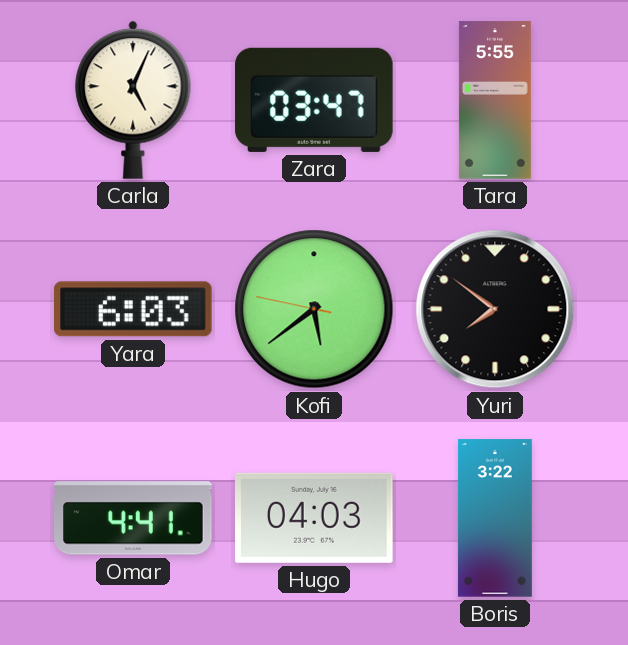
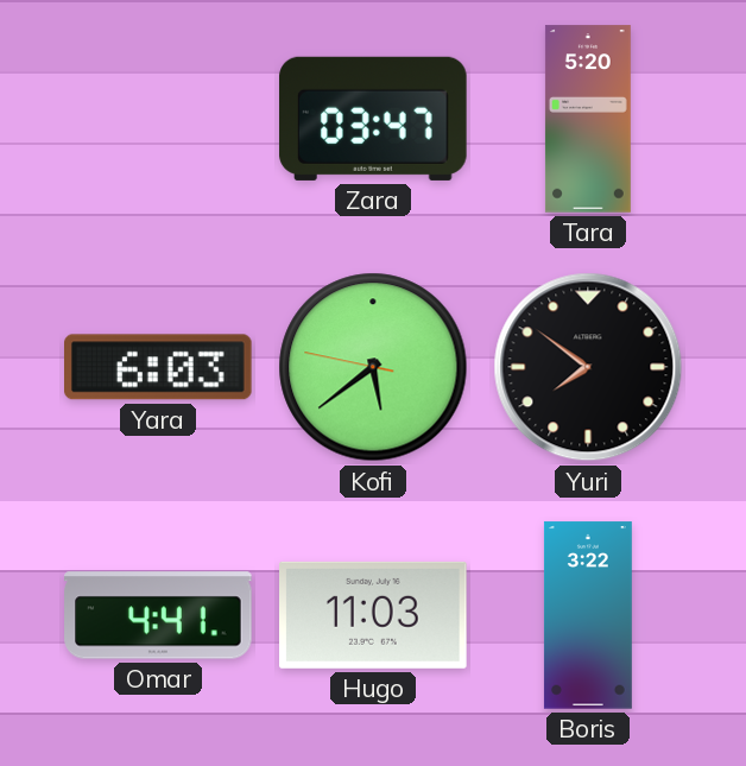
Carla: 5:04 -> none (133, 100)
Tara: 5:55 -> 5:20 (588, 119)
Hugo: 04:03 -> 11:03 (374, 615)
